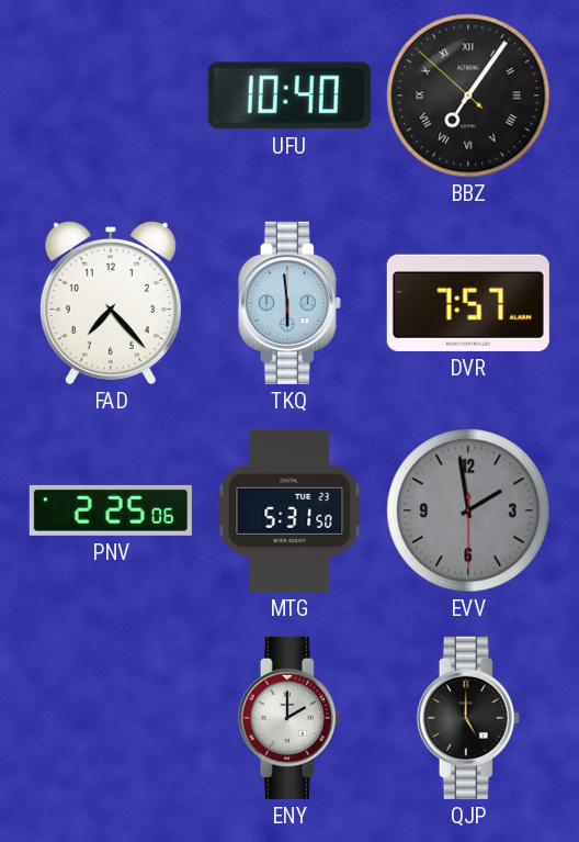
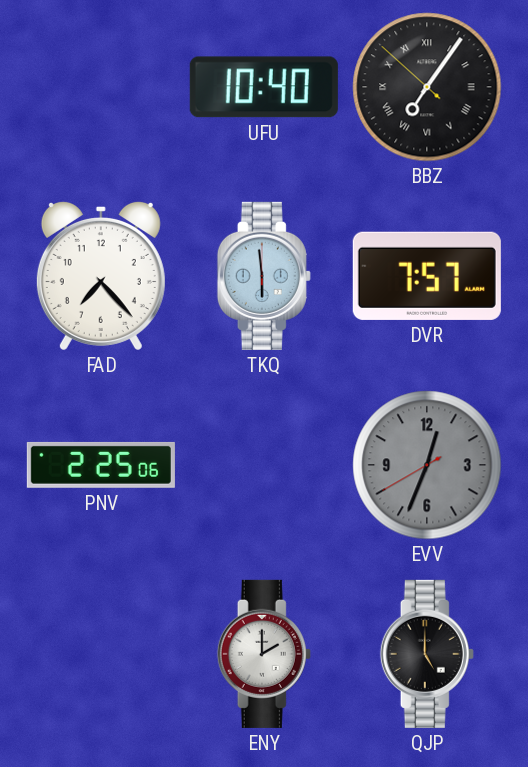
MTG: 5:31 -> none (289, 510)
EVV: 1:58 -> 12:33 (427, 465)
